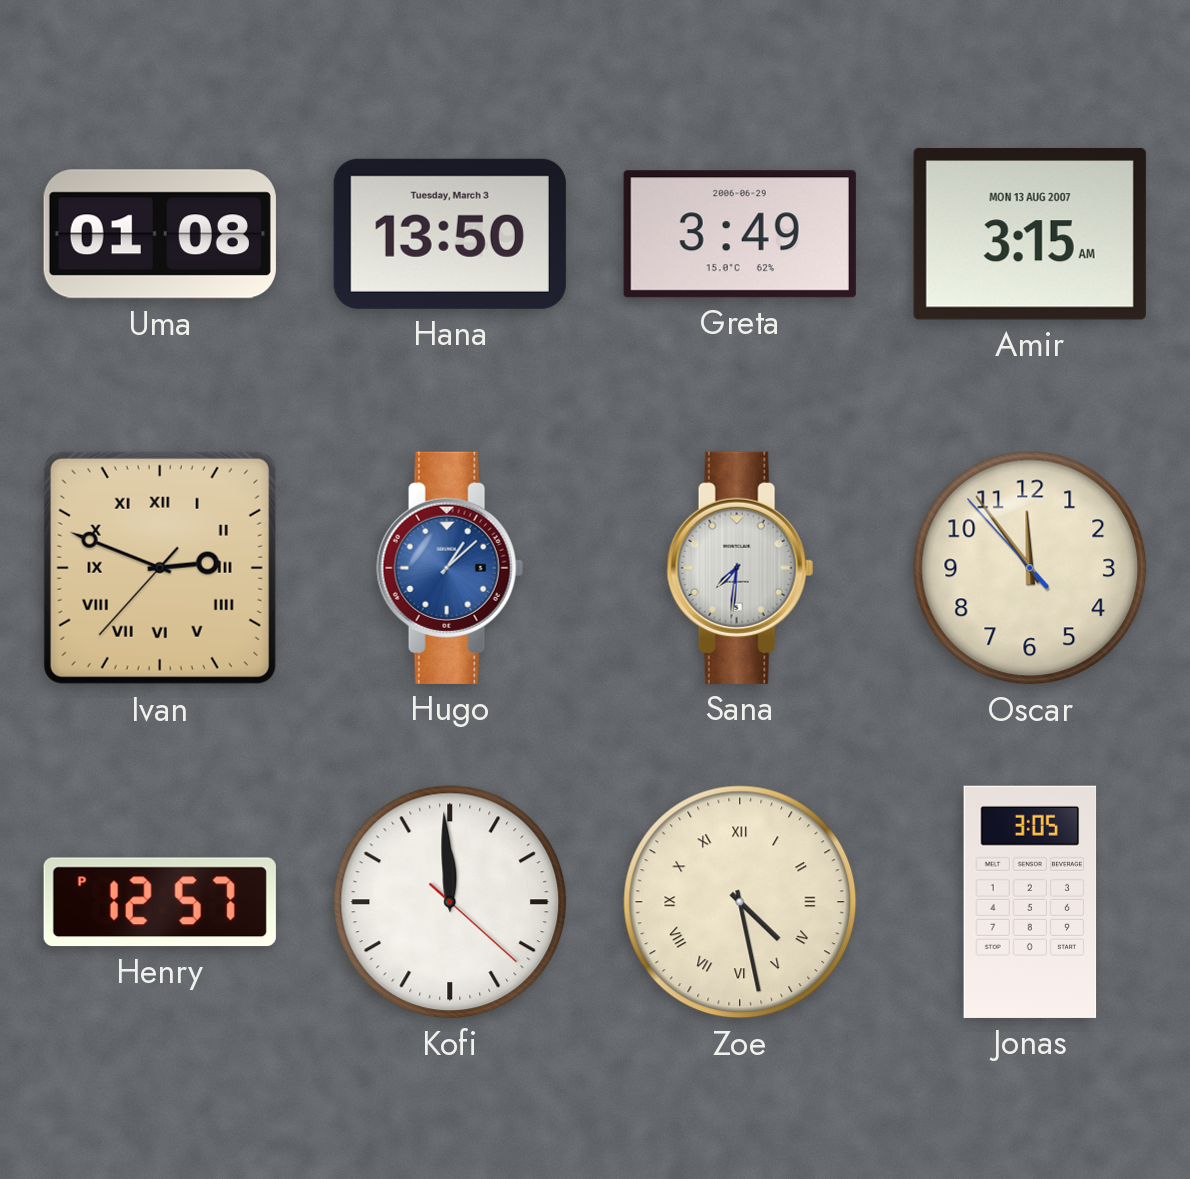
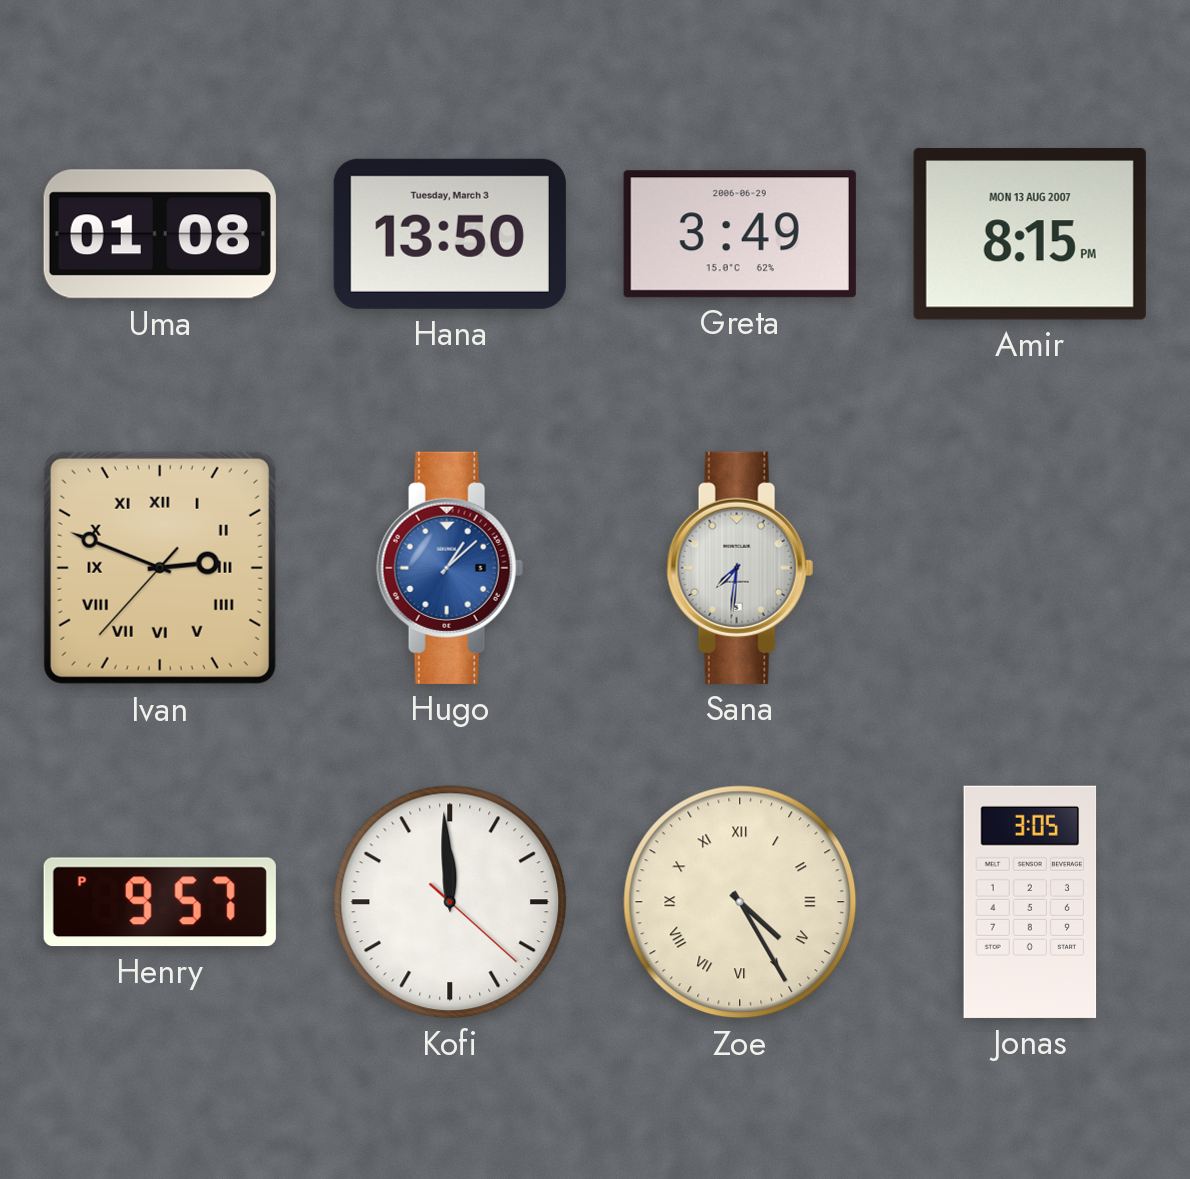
Amir: 3:15 -> 8:15 (1030, 234)
Oscar: 11:53 -> none (1030, 568)
Henry: 12:57 -> 9:57 (160, 902)
Zoe: 4:28 -> 4:25 (740, 902)
